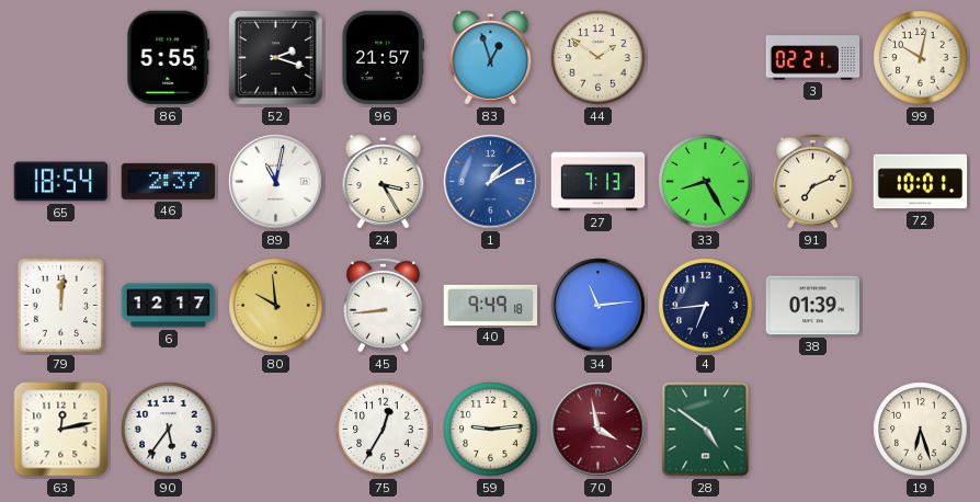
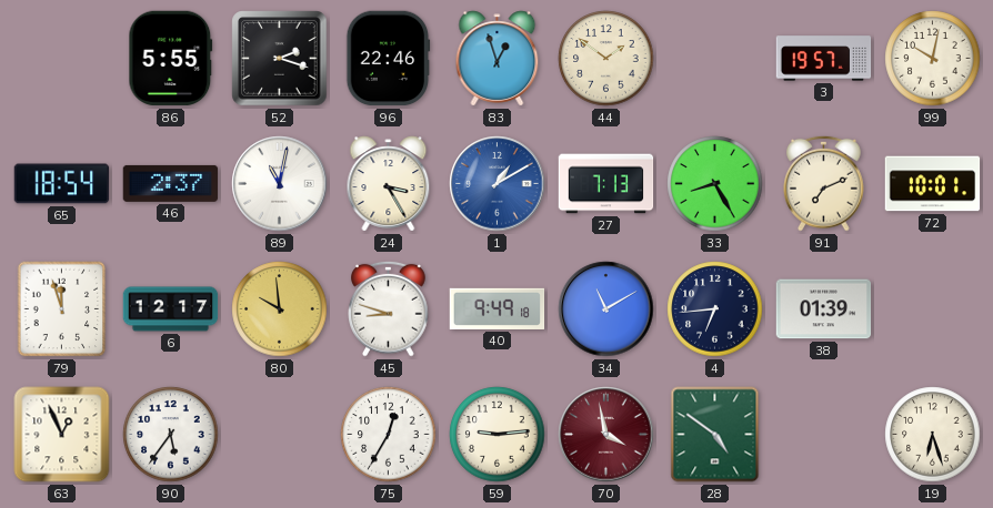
96: 21:57 -> 22:46 (389, 59)
3: 02:21 -> 19:57 (824, 59)
79: 12:01 -> 11:57 (62, 309)
45: 8:44 -> 8:48 (389, 308)
34: 11:14 -> 11:10 (606, 309)
63: 12:13 -> 12:56 (62, 435)
